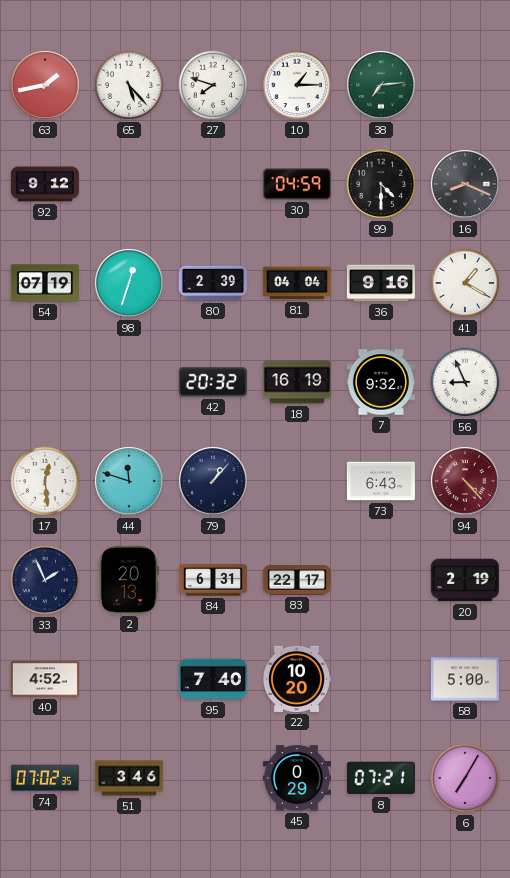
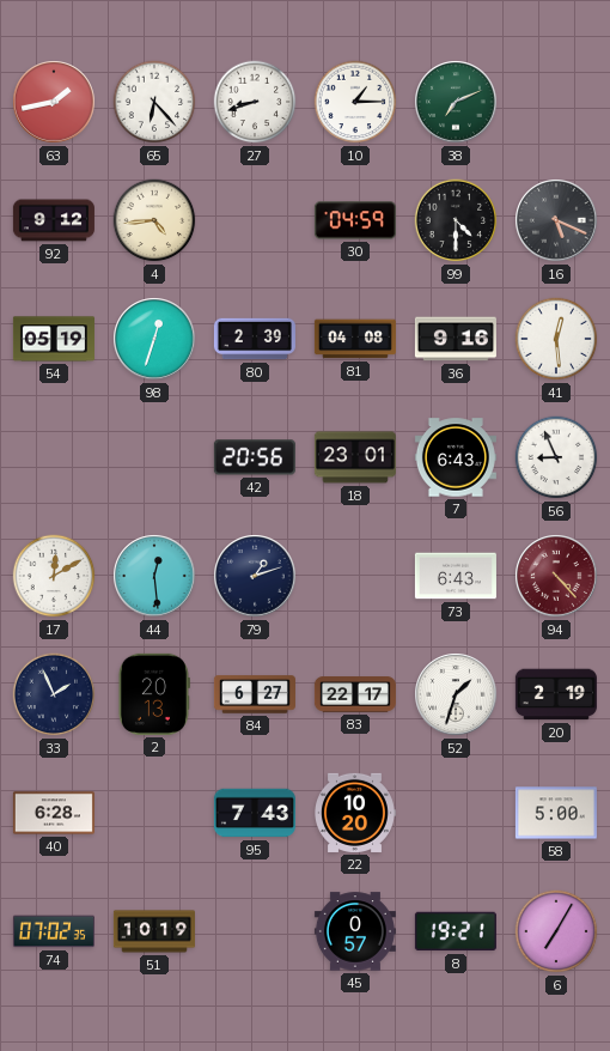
65: 5:23 -> 6:23 (154, 102)
27: 7:48 -> 8:42 (255, 102)
38: 7:14 -> 7:11 (456, 102)
4: none -> 4:44 (154, 220)
16: 8:19 -> 5:19 (556, 220)
54: 07:19 -> 05:19 (54, 339)
81: 04:04 -> 04:08 (355, 339)
41: 1:20 -> 12:29 (556, 339)
42: 20:32 -> 20:56 (255, 457)
18: 16:19 -> 23:01 (355, 457)
7: 9:32 -> 6:43 (456, 457)
17: 12:29 -> 12:10 (54, 576)
44: 11:48 -> 12:29 (154, 576)
79: 1:07 -> 1:12 (255, 576)
84: 6:31 -> 6:27 (255, 694)
52: none -> 1:33 (456, 694)
40: 4:52 -> 6:28 (54, 813)
95: 7:40 -> 7:43 (255, 813)
51: 3:46 -> 10:19 (154, 931)
45: 0:29 -> 0:57 (355, 931)
8: 07:21 -> 19:21 (456, 931)
